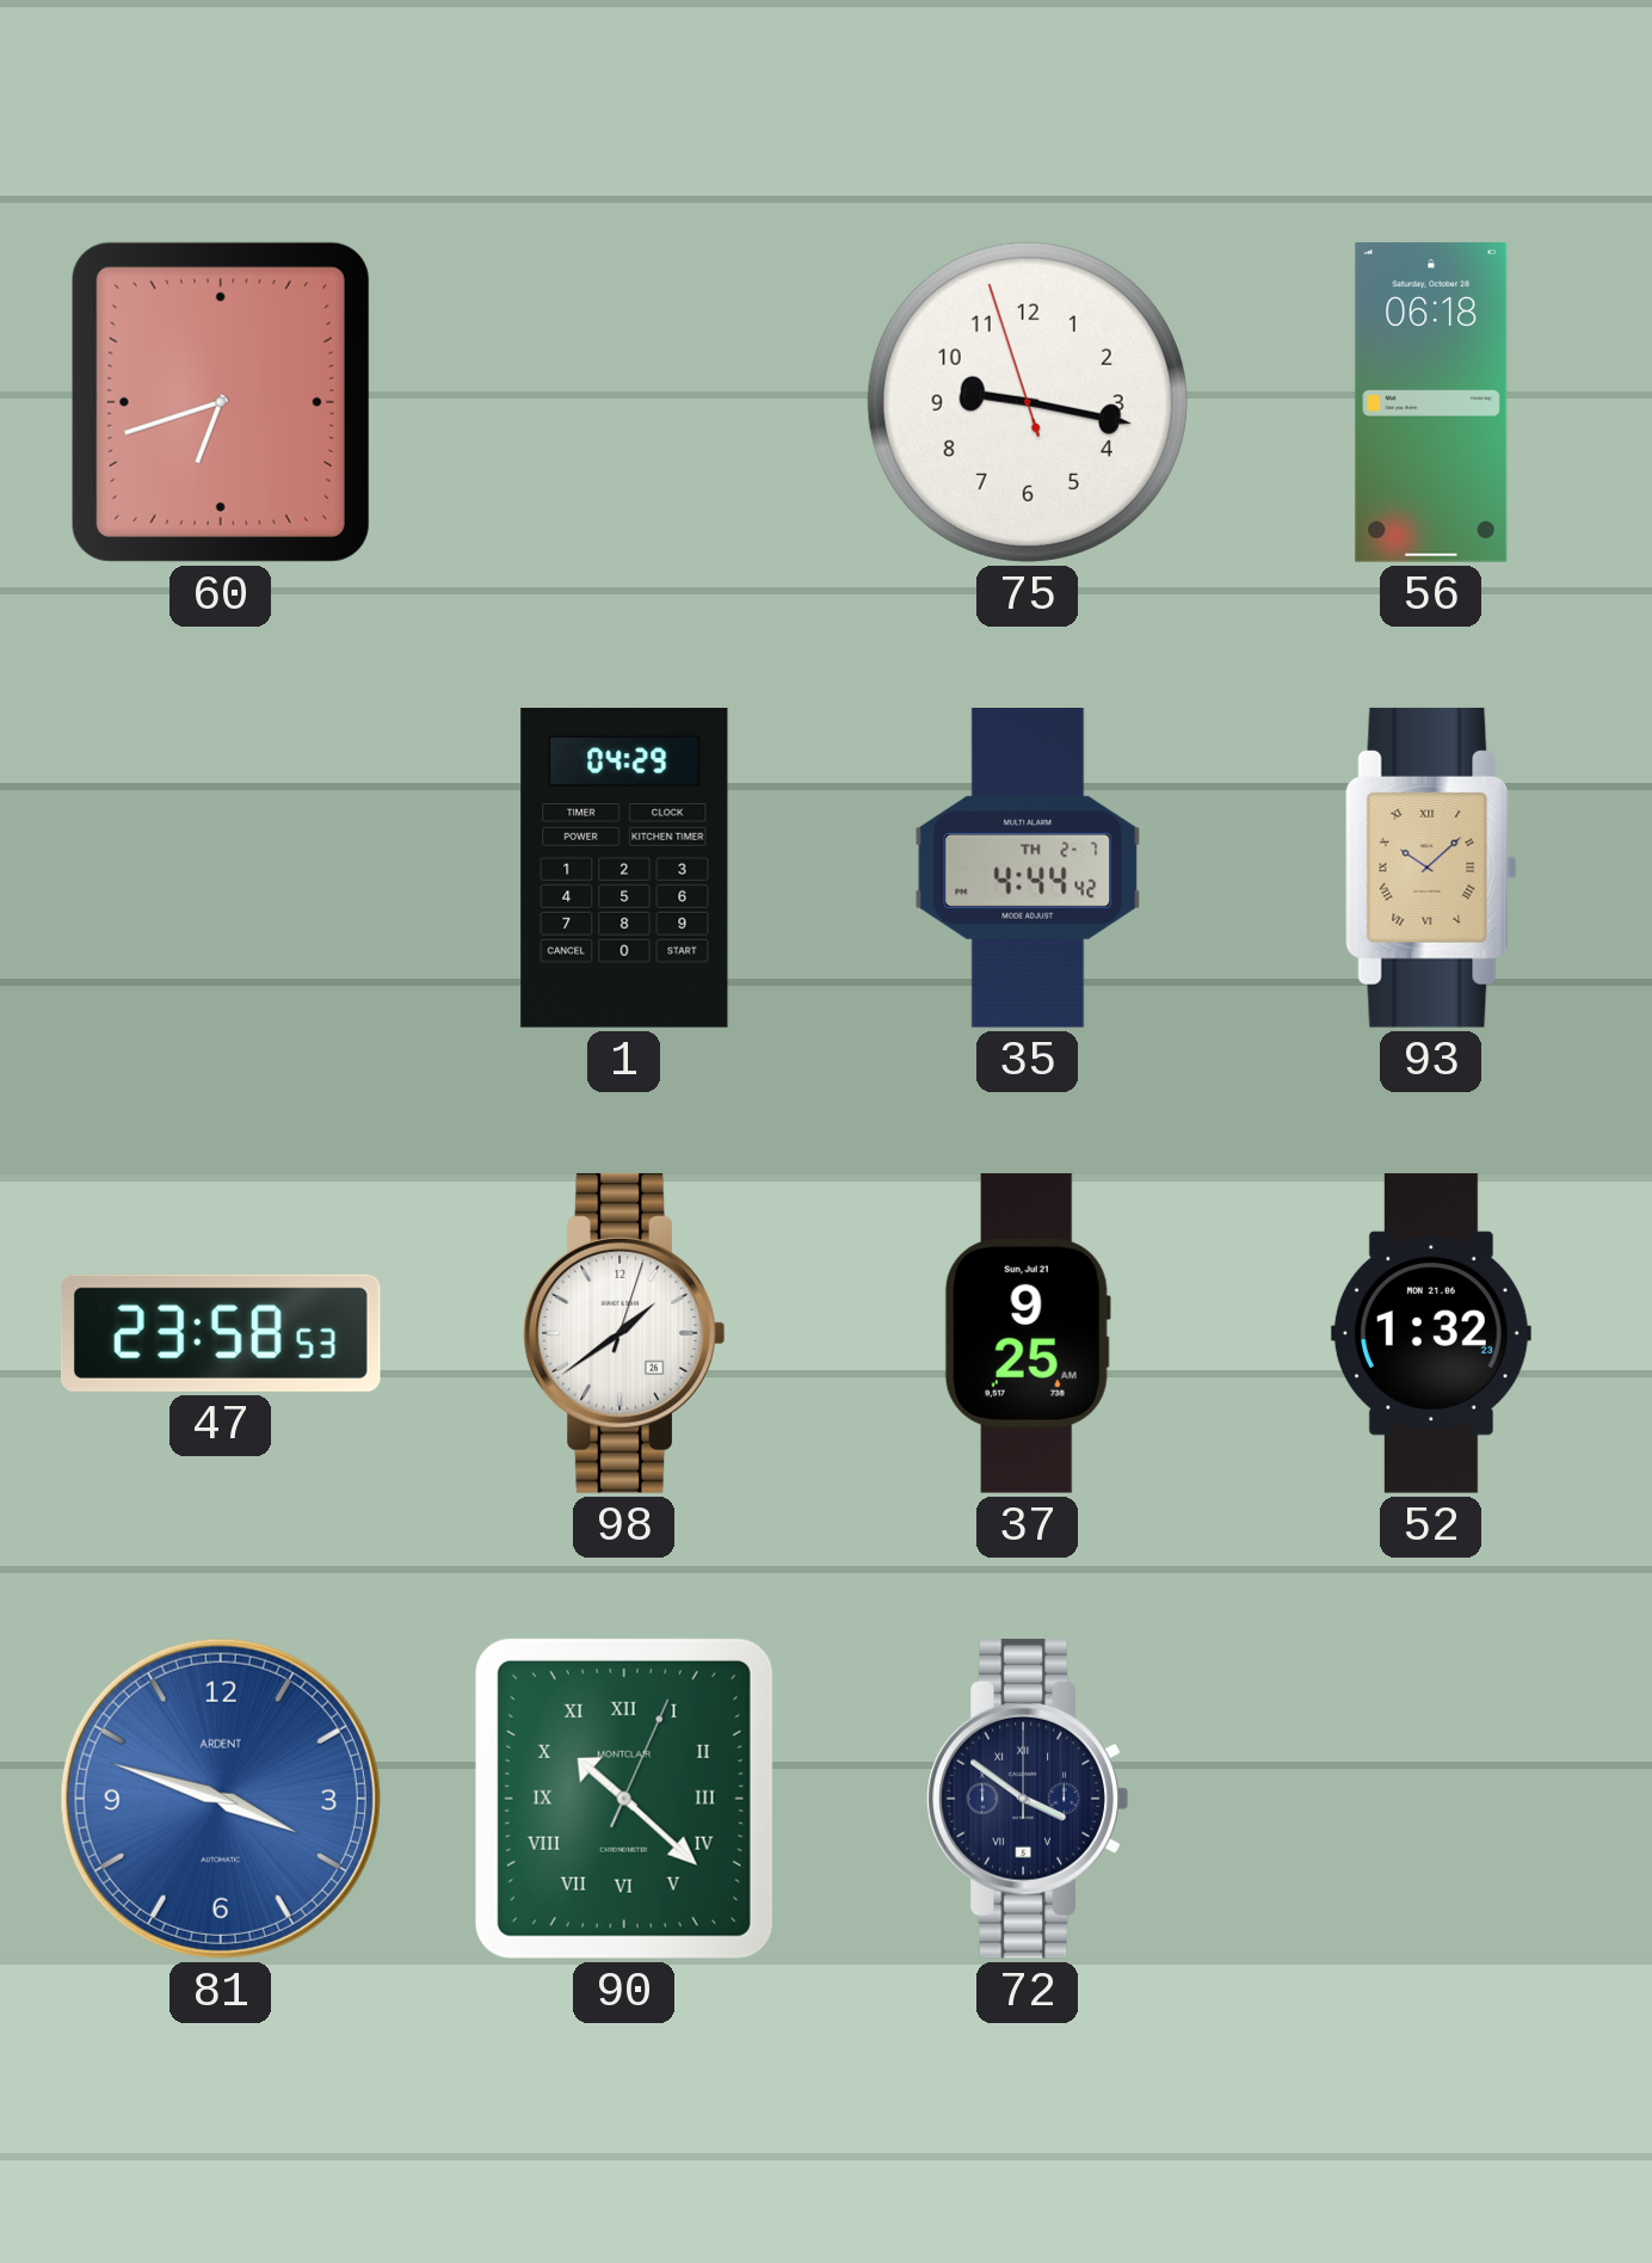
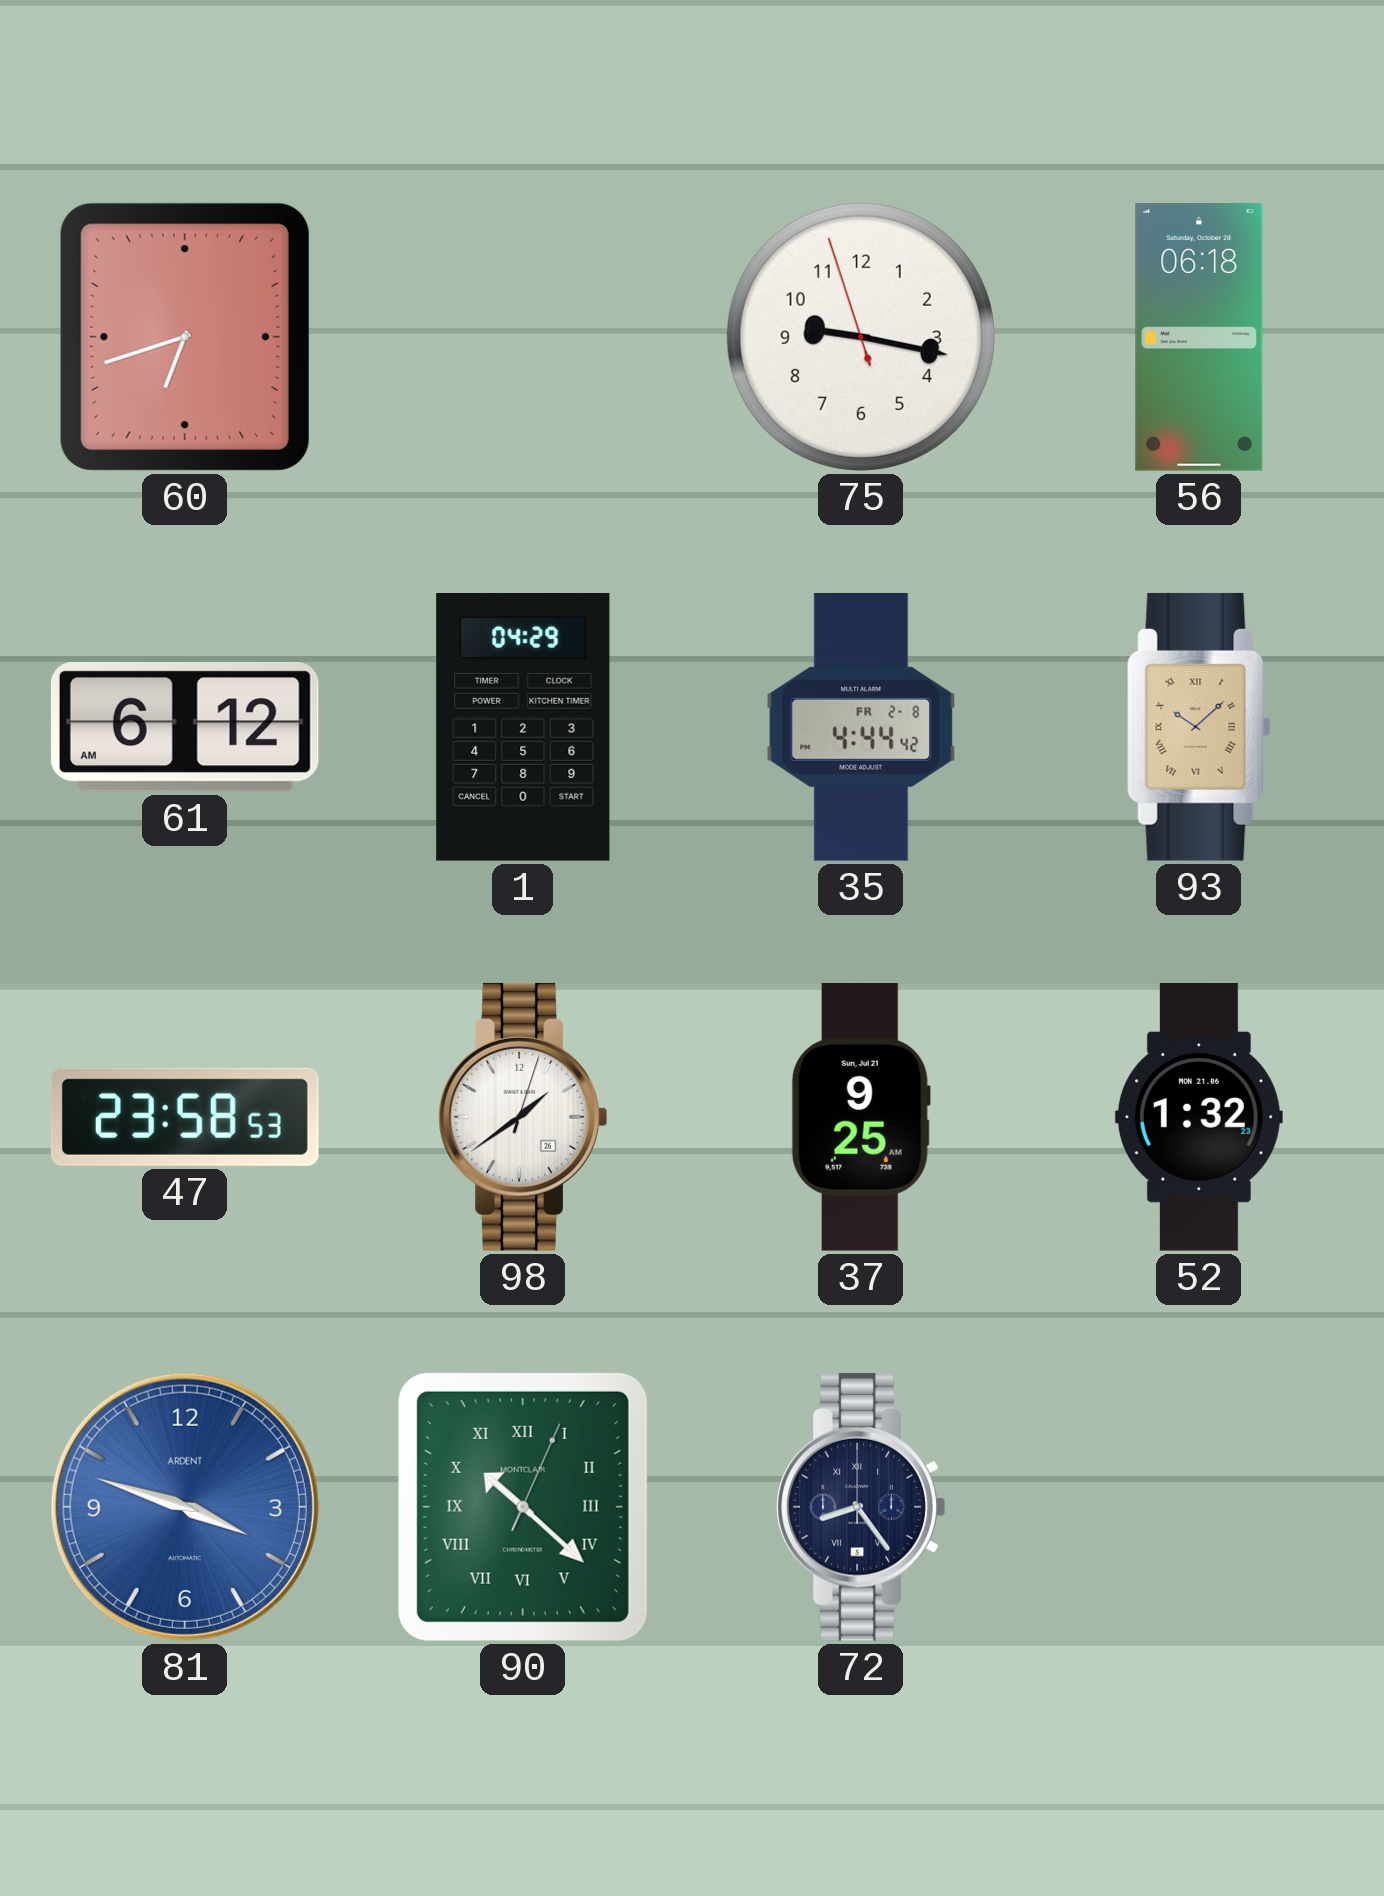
61: none -> 6:12 (185, 727)
35 date: TH 2-7 -> FR 2-8 (861, 728)
72: 3:51 -> 8:24 (861, 1507)
